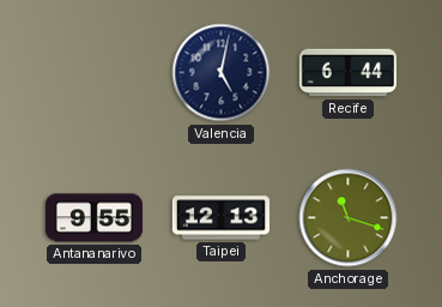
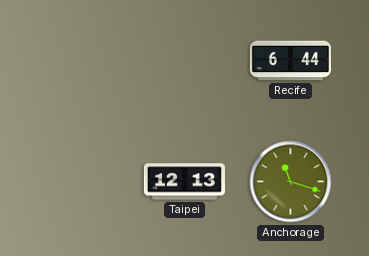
Valencia: 5:02 -> none (222, 73)
Antananarivo: 9:55 -> none (93, 218)
